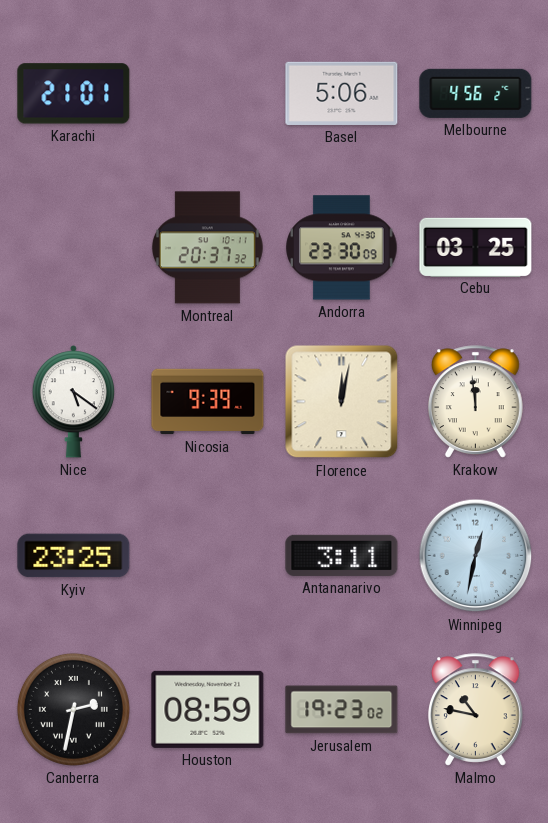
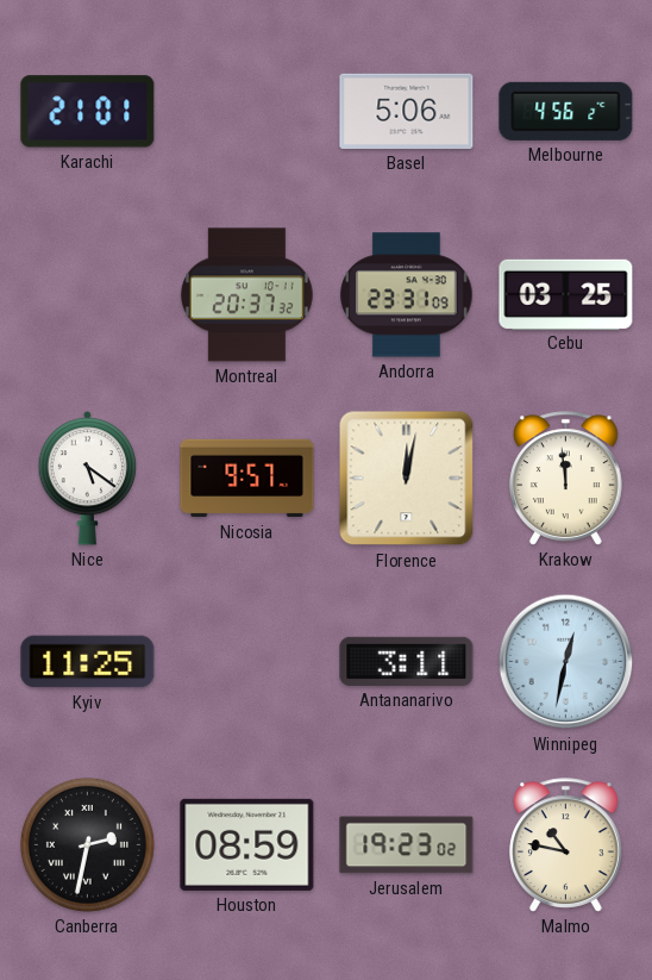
Andorra: 23:30 -> 23:31 (407, 295)
Nicosia: 9:39 -> 9:57 (247, 479)
Kyiv: 23:25 -> 11:25 (88, 662)
